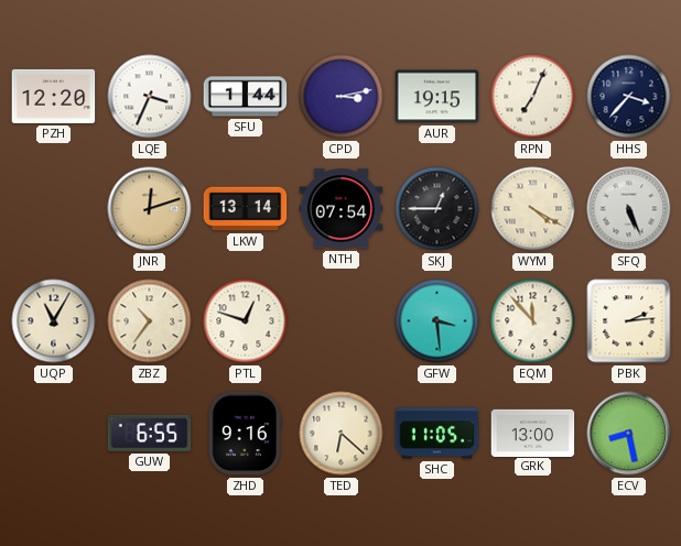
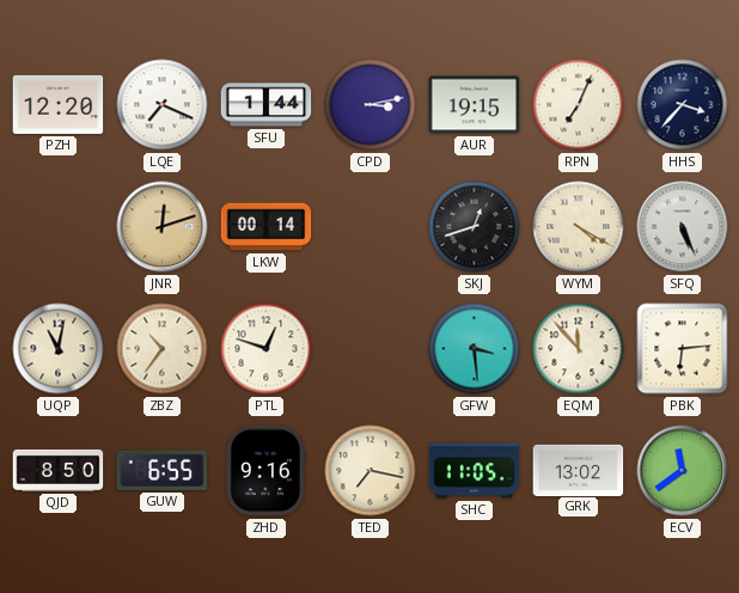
LQE: 3:34 -> 7:19 (163, 105)
LKW: 13:14 -> 00:14 (267, 227)
NTH: 07:54 -> none (342, 209)
SKJ: 12:45 -> 12:42 (475, 227)
UQP: 11:05 -> 11:02 (59, 349)
PBK: 2:14 -> 6:14 (683, 349)
QJD: none -> 8:50 (59, 470)
TED: 6:22 -> 7:17 (371, 471)
GRK: 13:00 -> 13:02 (579, 470)
ECV: 8:28 -> 11:39 (683, 471)
